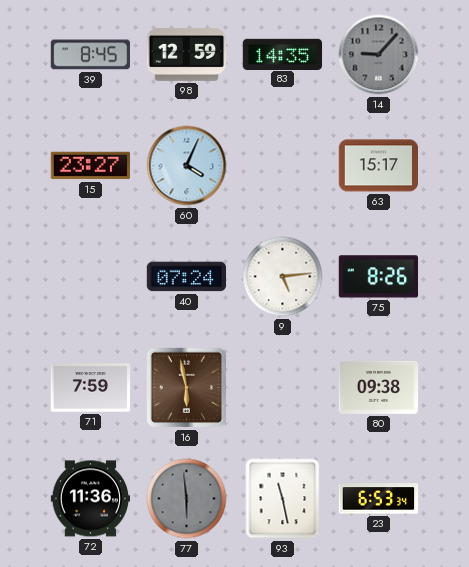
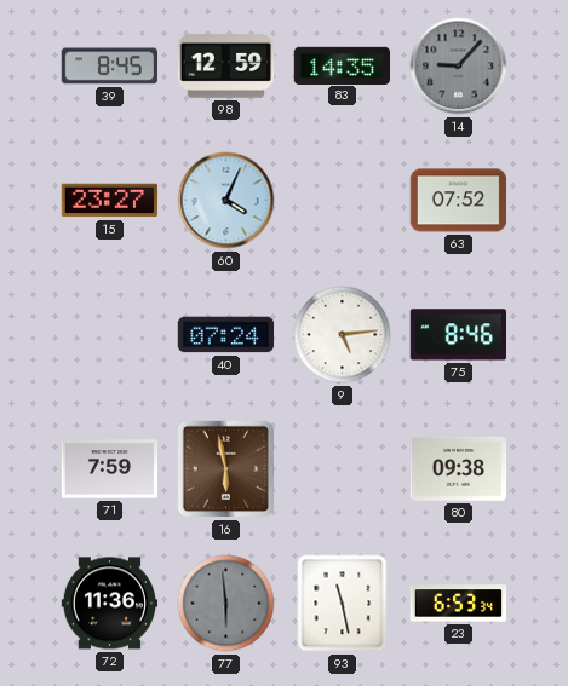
63: 15:17 -> 07:52 (459, 201)
75: 8:26 -> 8:46 (458, 335)
